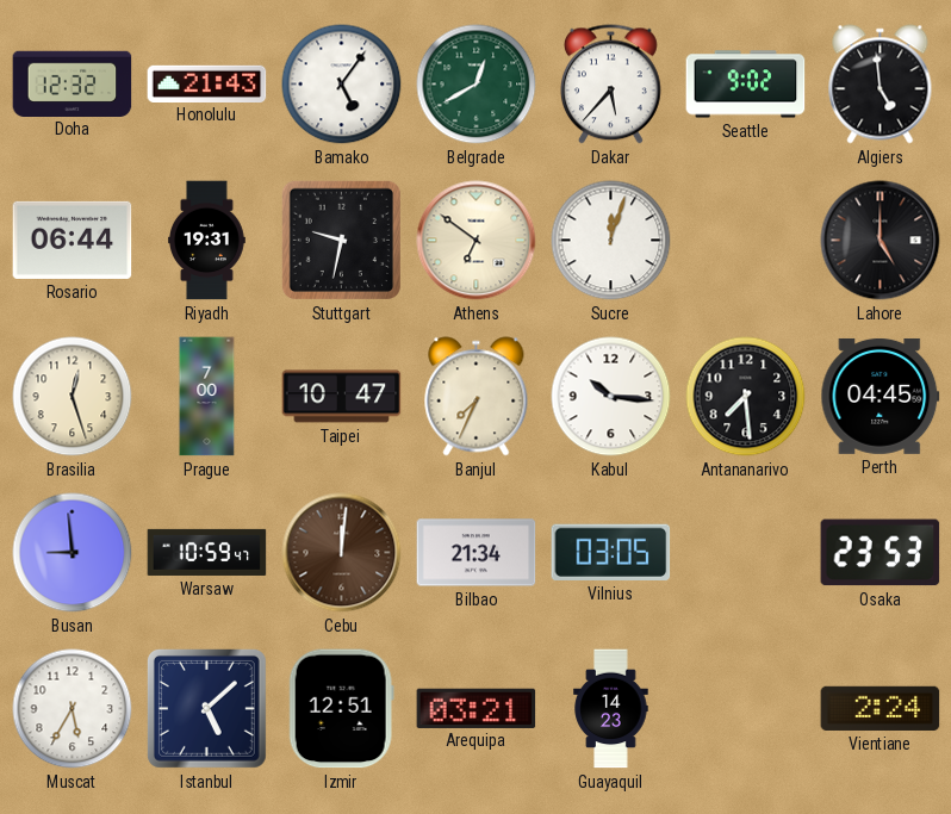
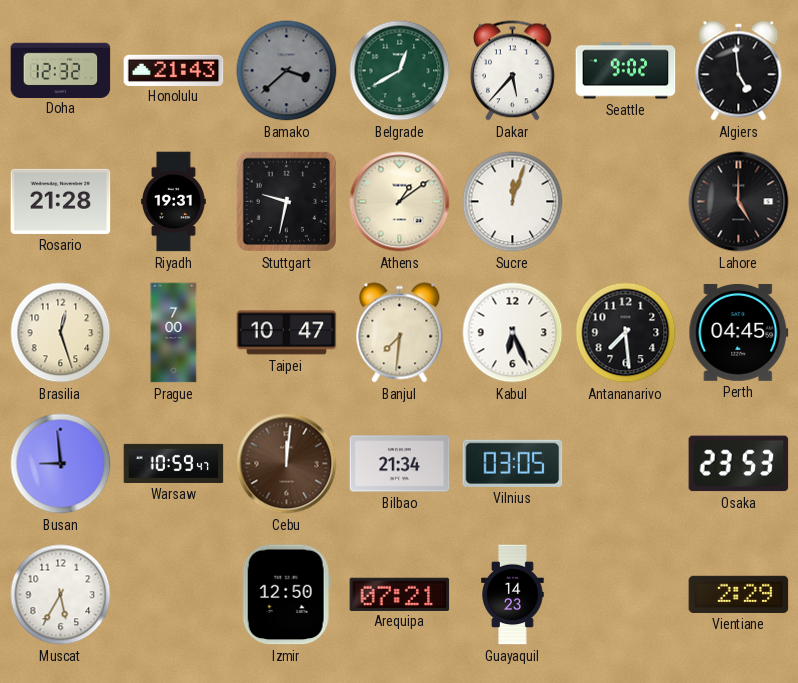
Bamako: 5:06 -> 3:38 (287, 71)
Bamako dial: white -> grey (287, 71)
Rosario: 06:44 -> 21:28 (61, 201)
Athens: 6:51 -> 1:09 (400, 202)
Banjul: 7:34 -> 7:31 (400, 333)
Kabul: 10:16 -> 6:26 (513, 333)
Istanbul: 5:08 -> none (206, 708)
Izmir: 12:51 -> 12:50 (286, 595)
Arequipa: 03:21 -> 07:21 (400, 594)
Vientiane: 2:24 -> 2:29 (739, 594)
